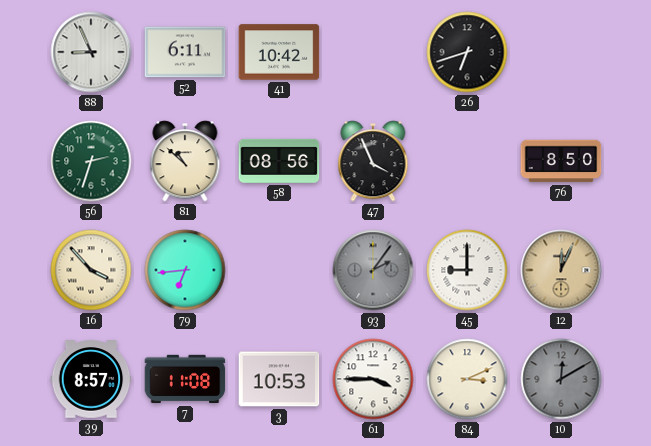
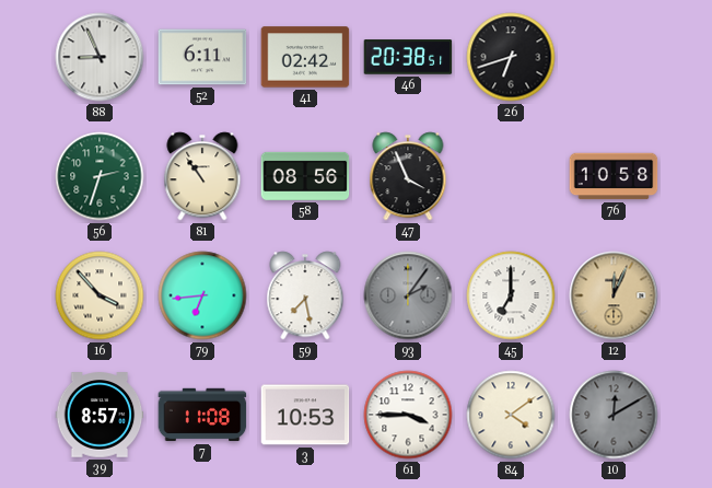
41: 10:42 -> 02:42 (305, 57)
46: none -> 20:38 (408, 57)
81: 10:52 -> 10:54 (202, 176)
76: 8:50 -> 10:58 (614, 176)
59: none -> 7:28 (305, 295)
45: 9:00 -> 7:00 (511, 295)
84: 3:11 -> 4:09 (511, 415)
